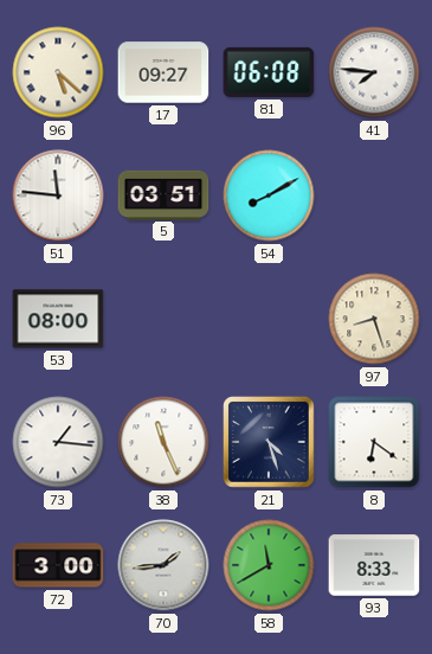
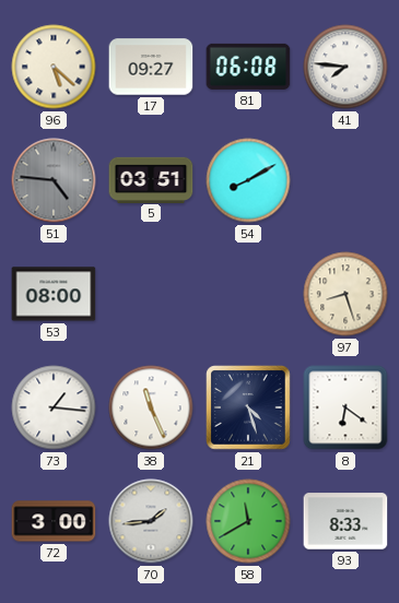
51: 11:46 -> 4:46 (54, 180)
51 dial: white -> grey (54, 180)
